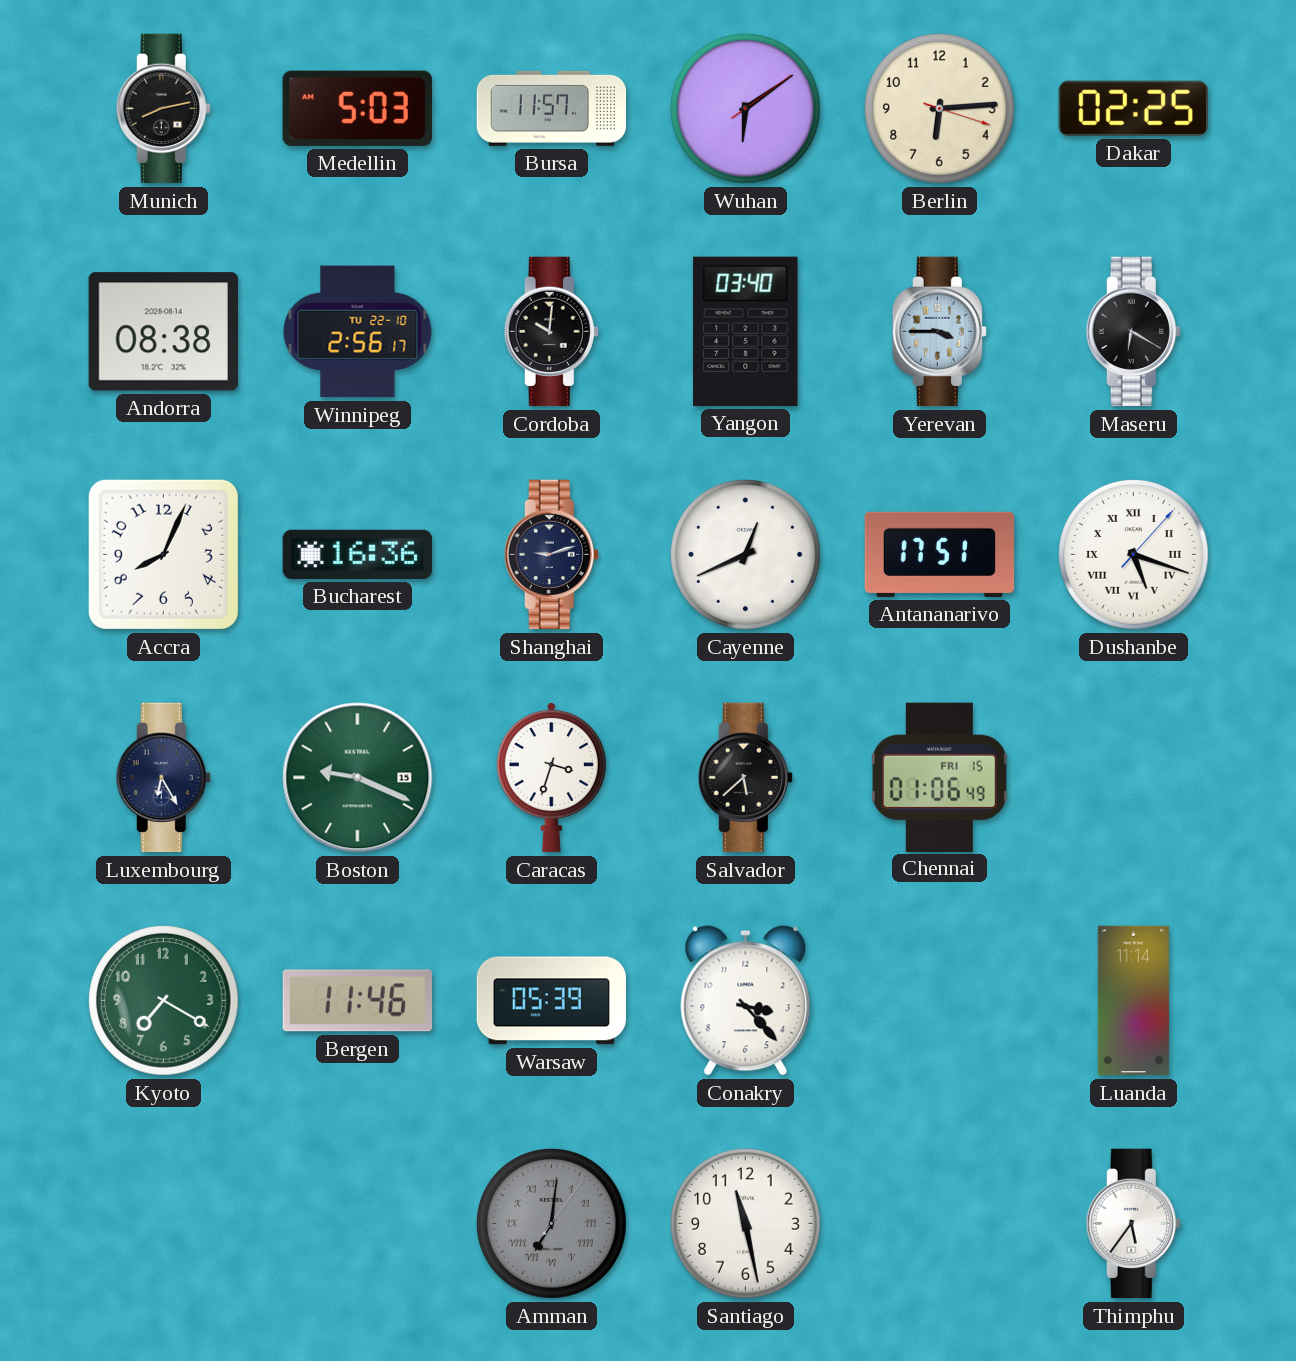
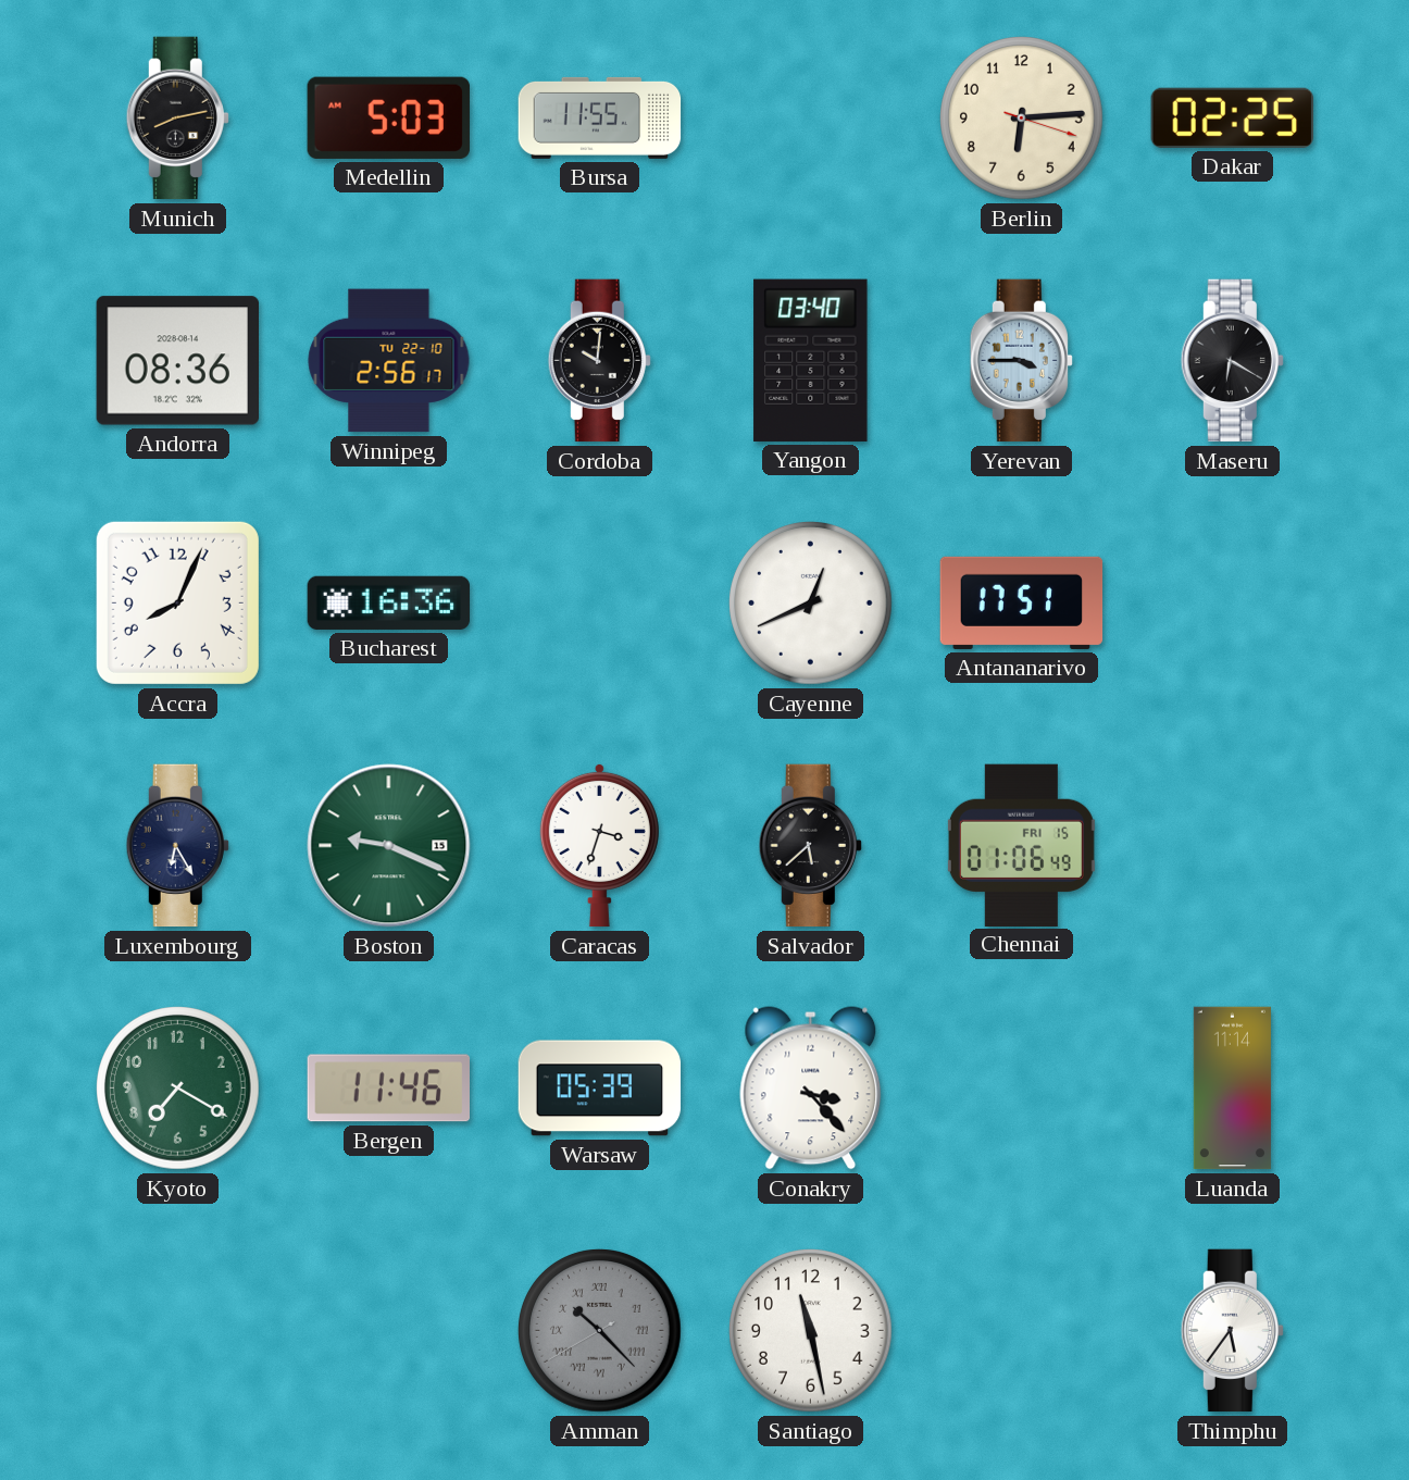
Bursa: 11:57 -> 11:55 (600, 117)
Wuhan: 6:09 -> none (746, 109)
Andorra: 08:38 -> 08:36 (177, 361)
Shanghai: 9:12 -> none (551, 555)
Dushanbe: 5:18 -> none (1134, 555)
Amman: 7:01 -> 10:22 (600, 1331)
